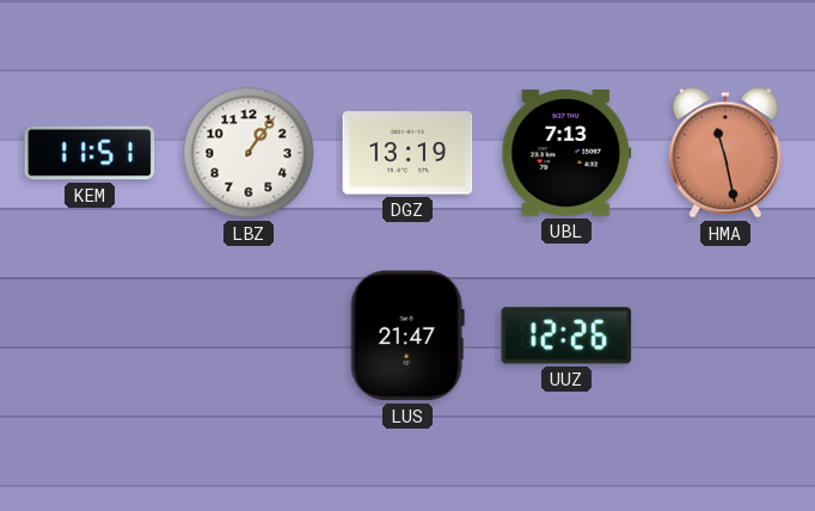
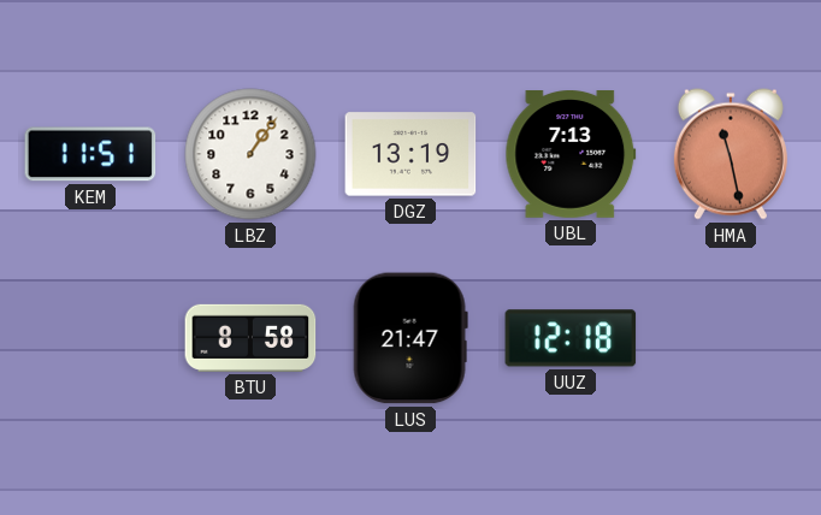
BTU: none -> 8:58 (250, 338)
UUZ: 12:26 -> 12:18 (571, 338)
